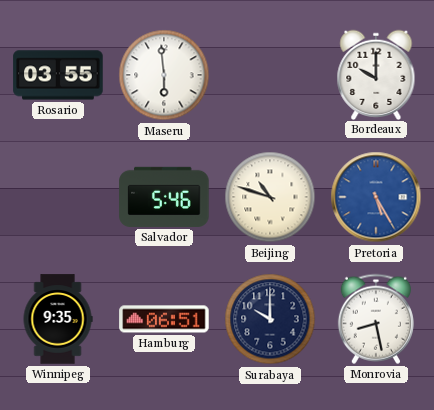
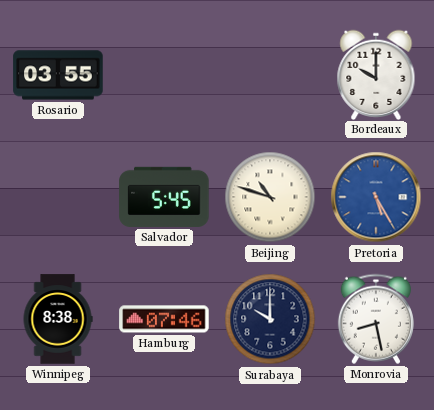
Maseru: 5:59 -> none (164, 75)
Salvador: 5:46 -> 5:45 (164, 197)
Winnipeg: 9:35 -> 8:38 (58, 319)
Hamburg: 06:51 -> 07:46 (164, 319)
